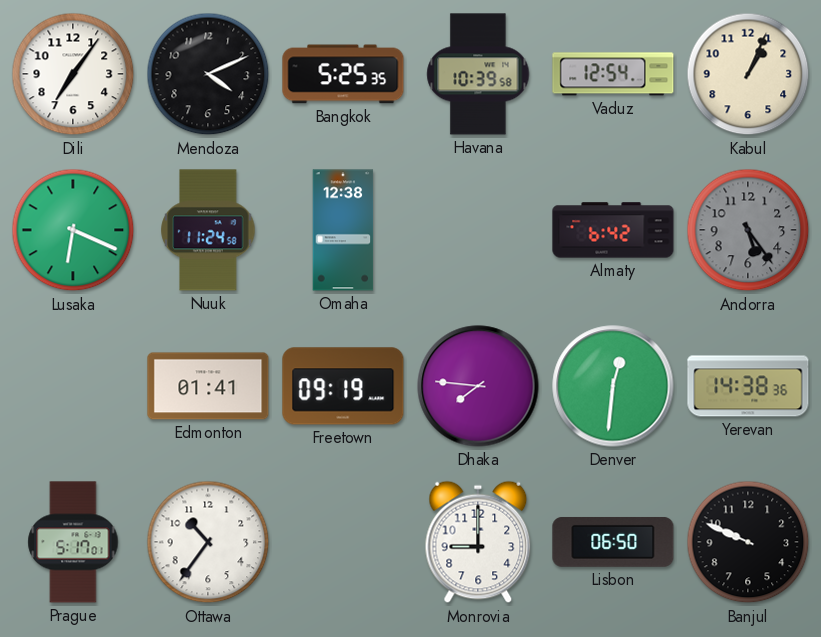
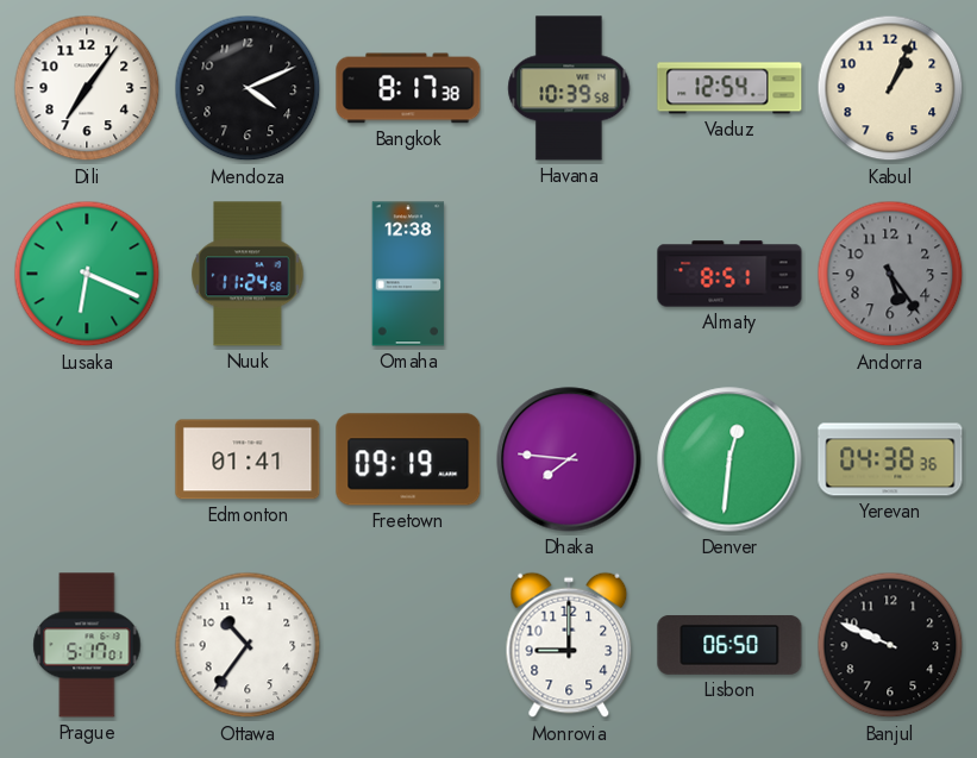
Bangkok: 5:25 -> 8:17 (408, 88)
Almaty: 6:42 -> 8:51 (729, 274)
Yerevan: 14:38 -> 04:38 (890, 459)
